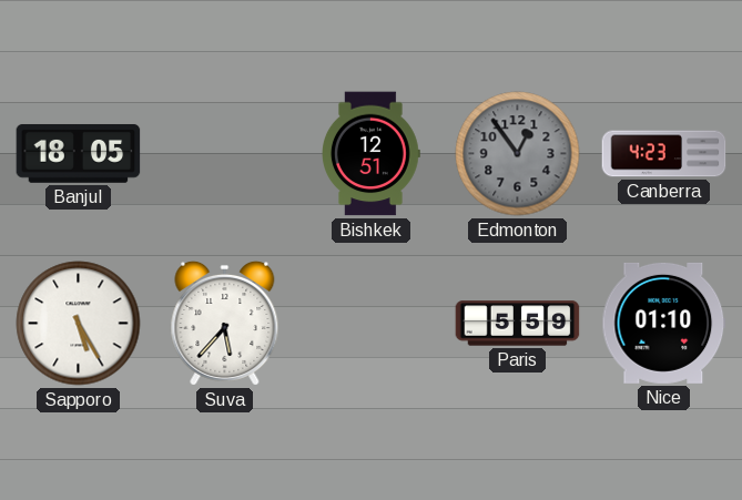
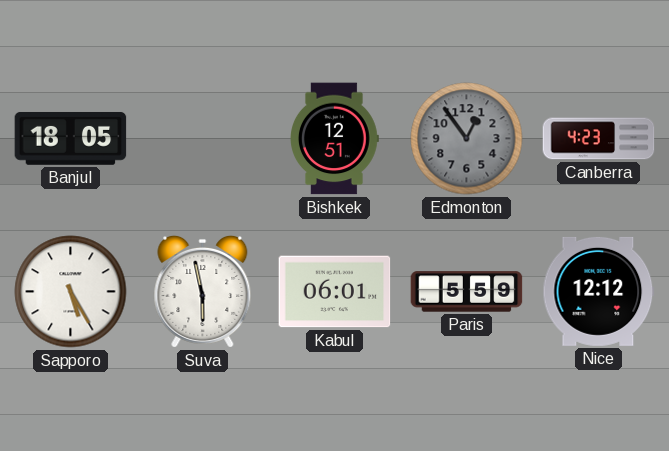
Suva: 5:37 -> 5:58 (203, 291)
Kabul: none -> 06:01 (335, 292)
Nice: 01:10 -> 12:12 (599, 291)
